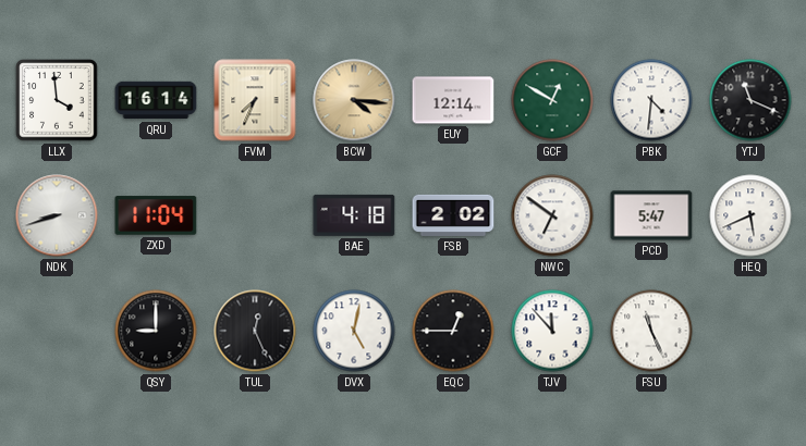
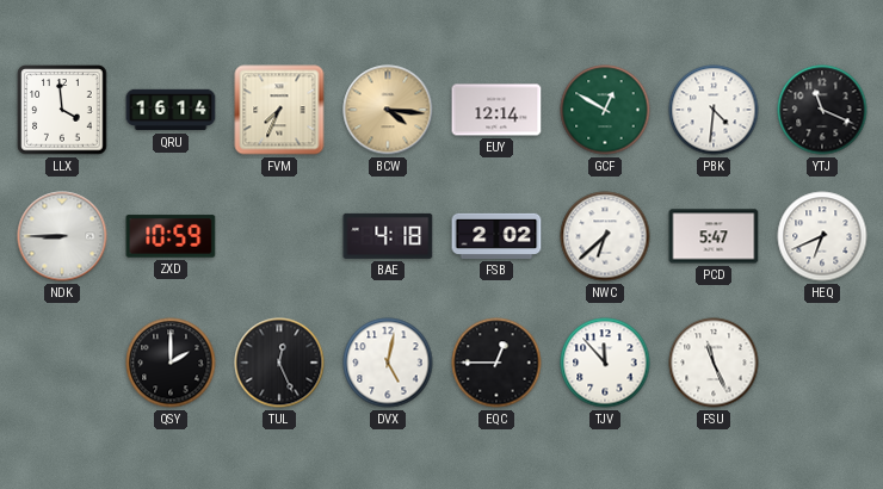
NDK: 8:42 -> 8:45 (62, 236)
ZXD: 11:04 -> 10:59 (171, 236)
NWC: 6:51 -> 6:38 (605, 236)
HEQ: 5:41 -> 6:41 (822, 236)
QSY: 9:00 -> 2:00 (171, 363)
